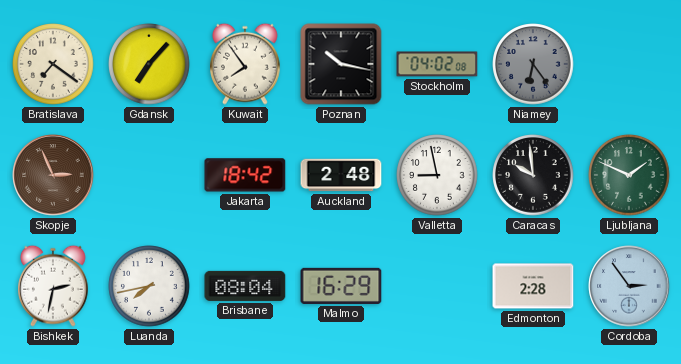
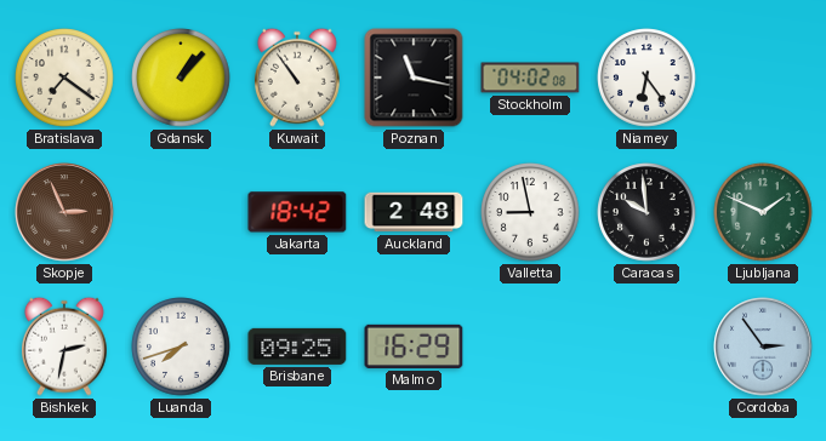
Gdansk: 7:07 -> 1:07 (181, 78)
Kuwait: 7:54 -> 10:54 (298, 78)
Poznan: 10:17 -> 11:17 (414, 78)
Niamey dial: grey -> white (646, 78)
Luanda: 7:43 -> 7:42 (181, 346)
Brisbane: 08:04 -> 09:25 (297, 346)
Edmonton: 2:28 -> none (533, 286)
